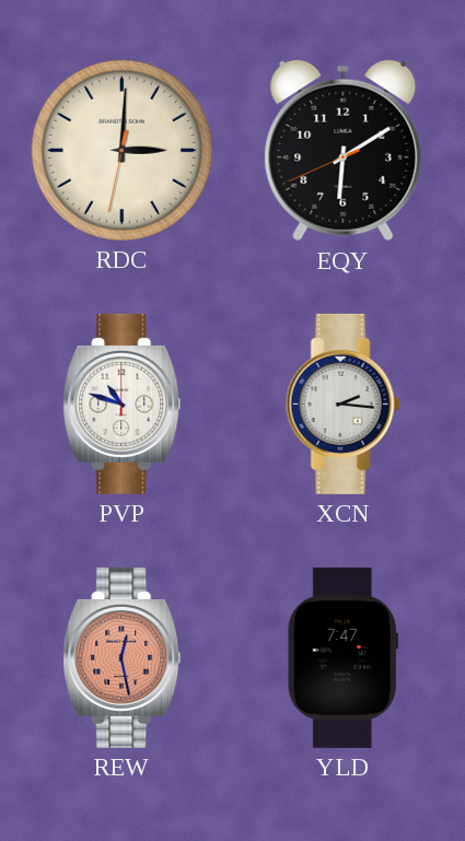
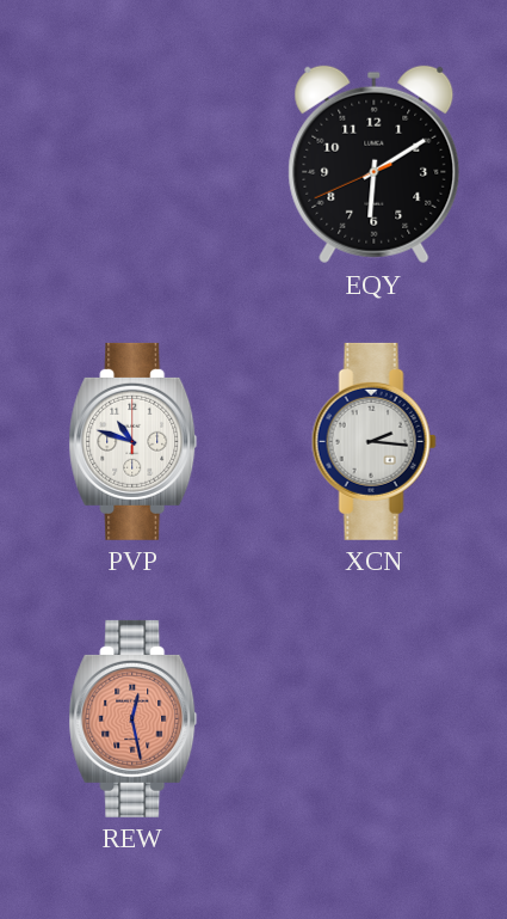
RDC: 3:00 -> none (121, 150)
YLD: 7:47 -> none (342, 657)
